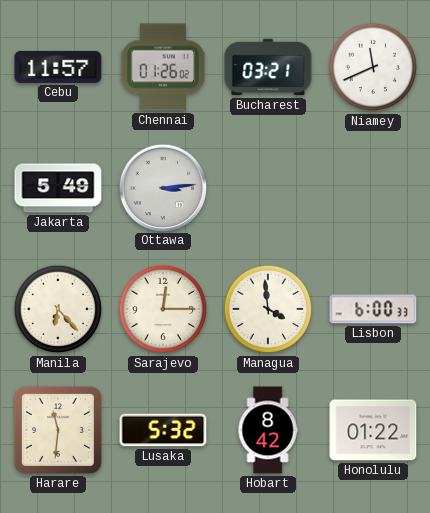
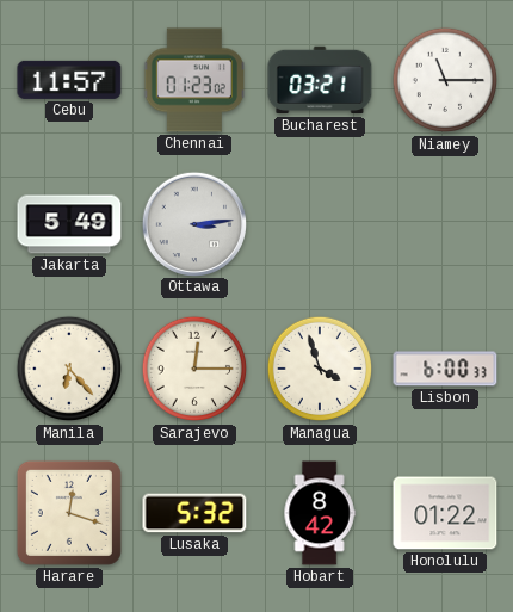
Chennai: 01:26 -> 01:23 (193, 80)
Niamey: 11:41 -> 11:15 (445, 80)
Managua: 3:59 -> 3:57 (320, 369)
Harare: 11:31 -> 12:18 (69, 513)
